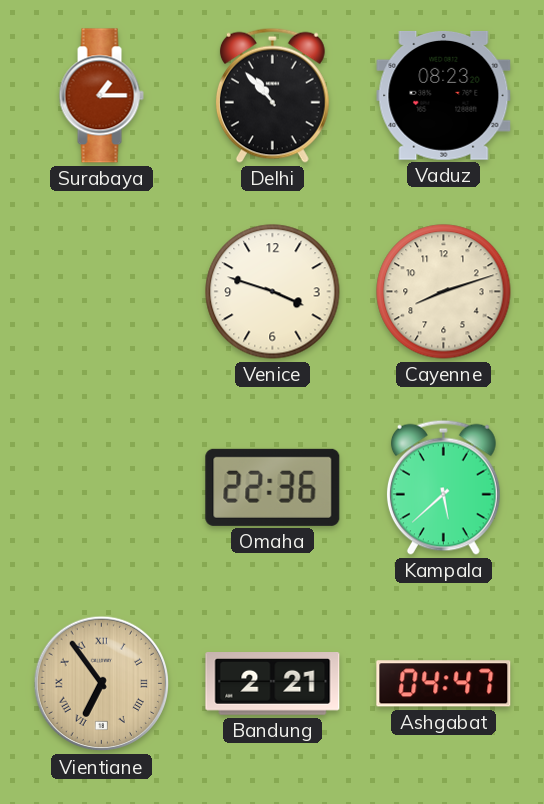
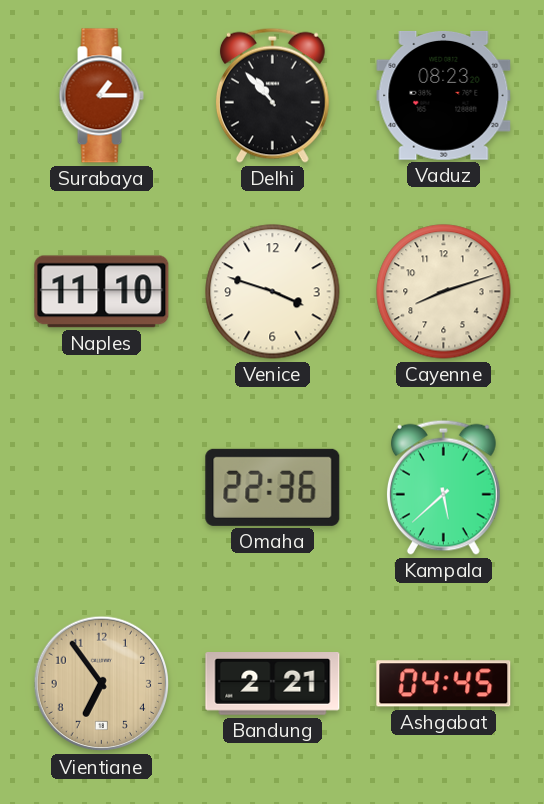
Naples: none -> 11:10 (102, 292)
Vientiane numerals: Roman -> Arabic (102, 684)
Ashgabat: 04:47 -> 04:45 (444, 684)
